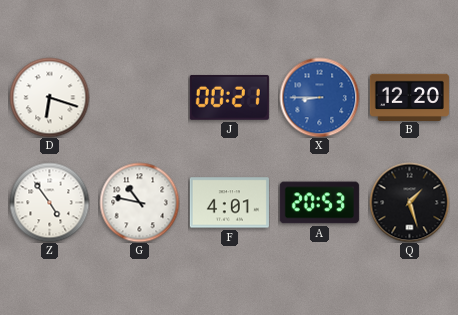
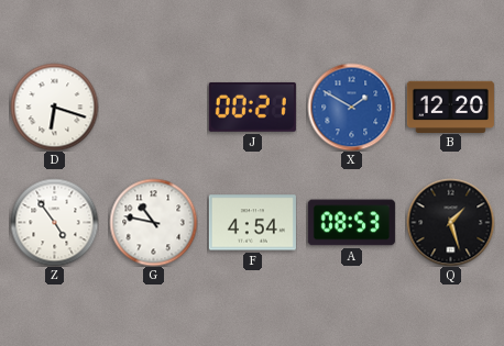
X: 8:45 -> 1:50 (351, 107)
F: 4:01 -> 4:54 (252, 223)
A: 20:53 -> 08:53 (351, 223)
